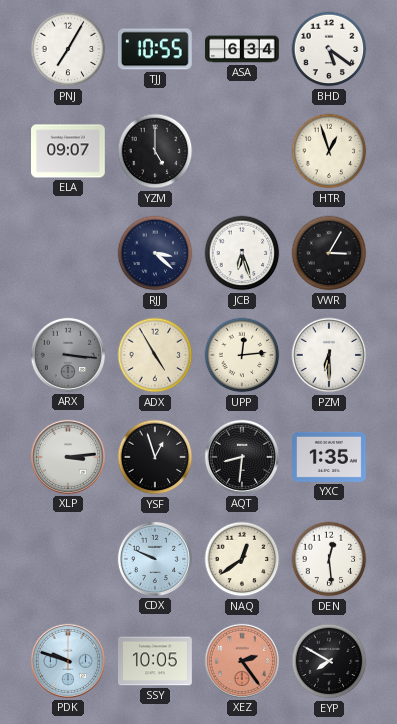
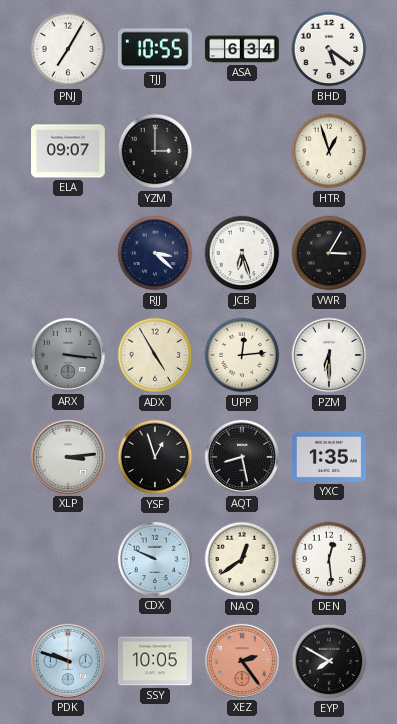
YZM: 5:00 -> 3:00 (155, 151)
AQT: 8:31 -> 8:28 (242, 457)
